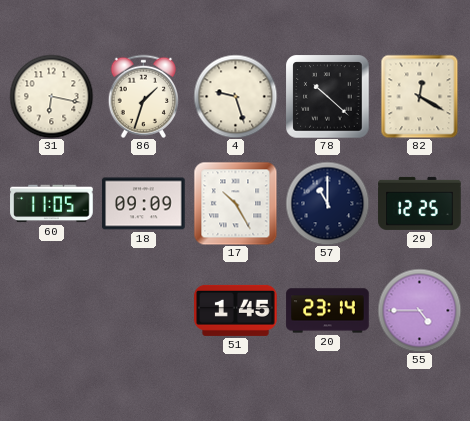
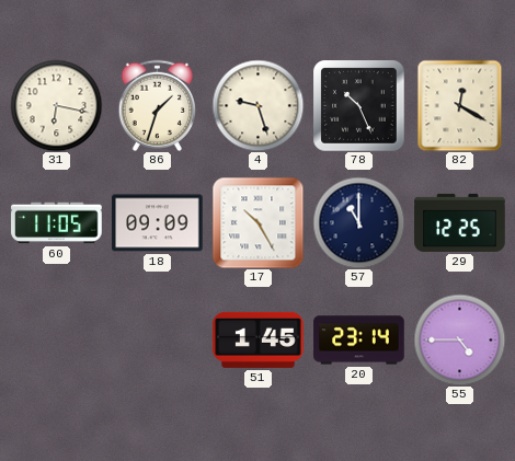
78: 10:22 -> 10:26 (358, 105)
